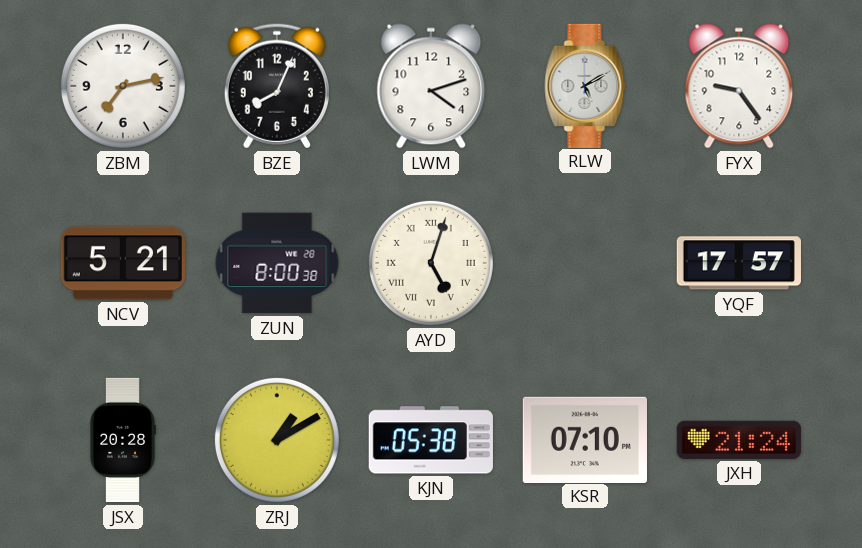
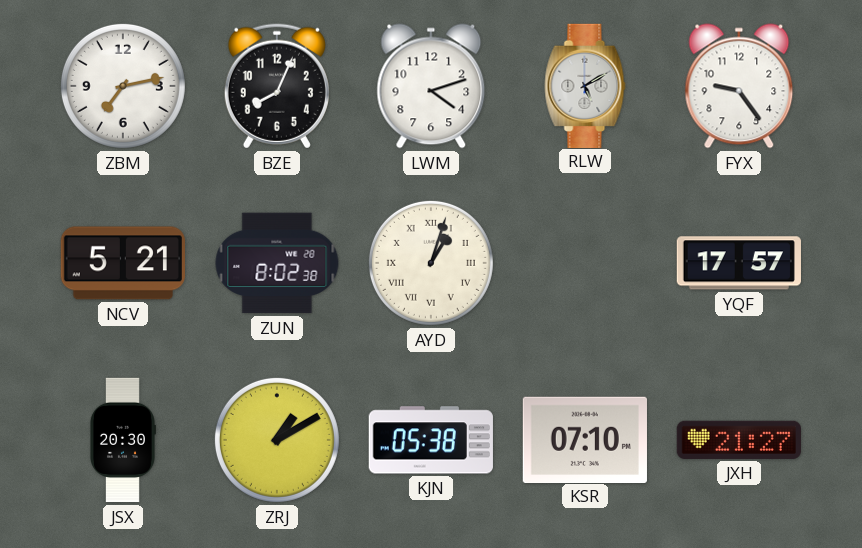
ZUN: 8:00 -> 8:02 (277, 263)
AYD: 5:03 -> 1:03 (431, 263)
JSX: 20:28 -> 20:30 (123, 440)
JXH: 21:24 -> 21:27 (739, 440)
